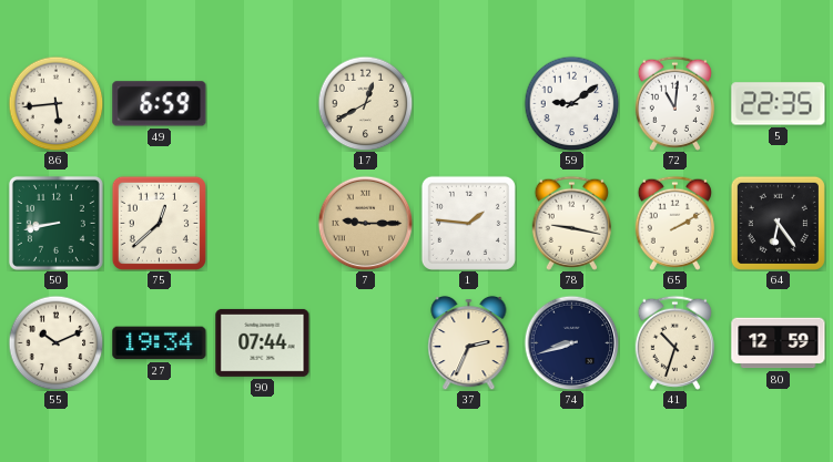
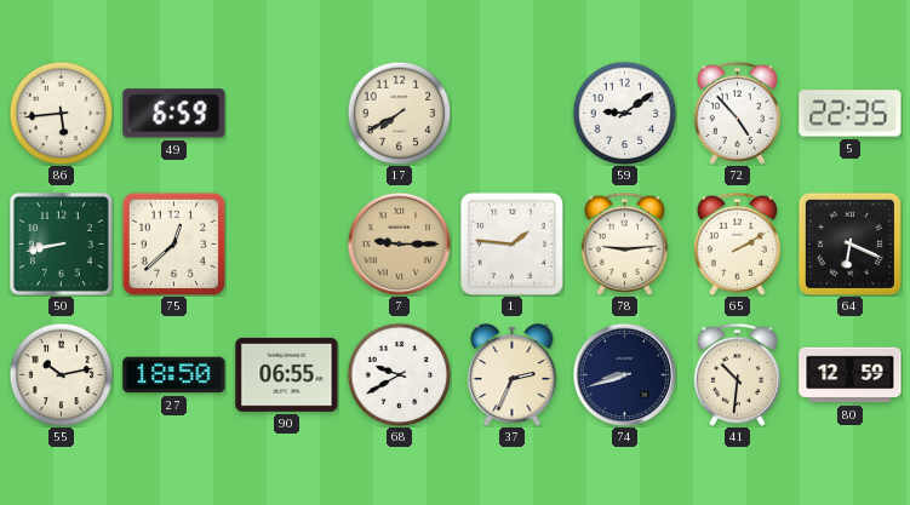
17: 12:40 -> 7:40 (399, 113)
72: 11:01 -> 4:53 (737, 113)
78: 9:17 -> 9:14 (624, 243)
64: 6:24 -> 6:19 (849, 243)
55: 10:11 -> 10:13 (61, 374)
27: 19:34 -> 18:50 (174, 375)
90: 07:44 -> 06:55 (287, 374)
68: none -> 9:40 (399, 374)
41: 10:33 -> 10:31 (737, 374)
